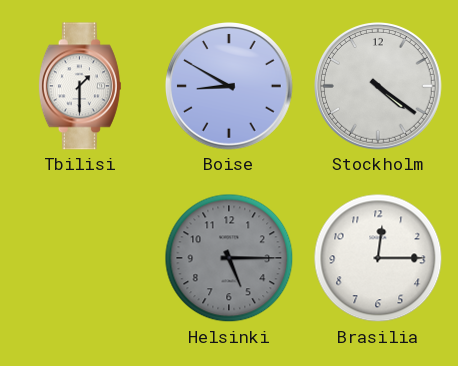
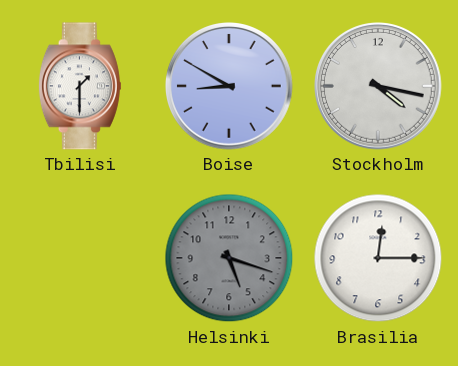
Stockholm: 4:21 -> 4:17 (379, 87)
Helsinki: 5:15 -> 5:18 (229, 258)
